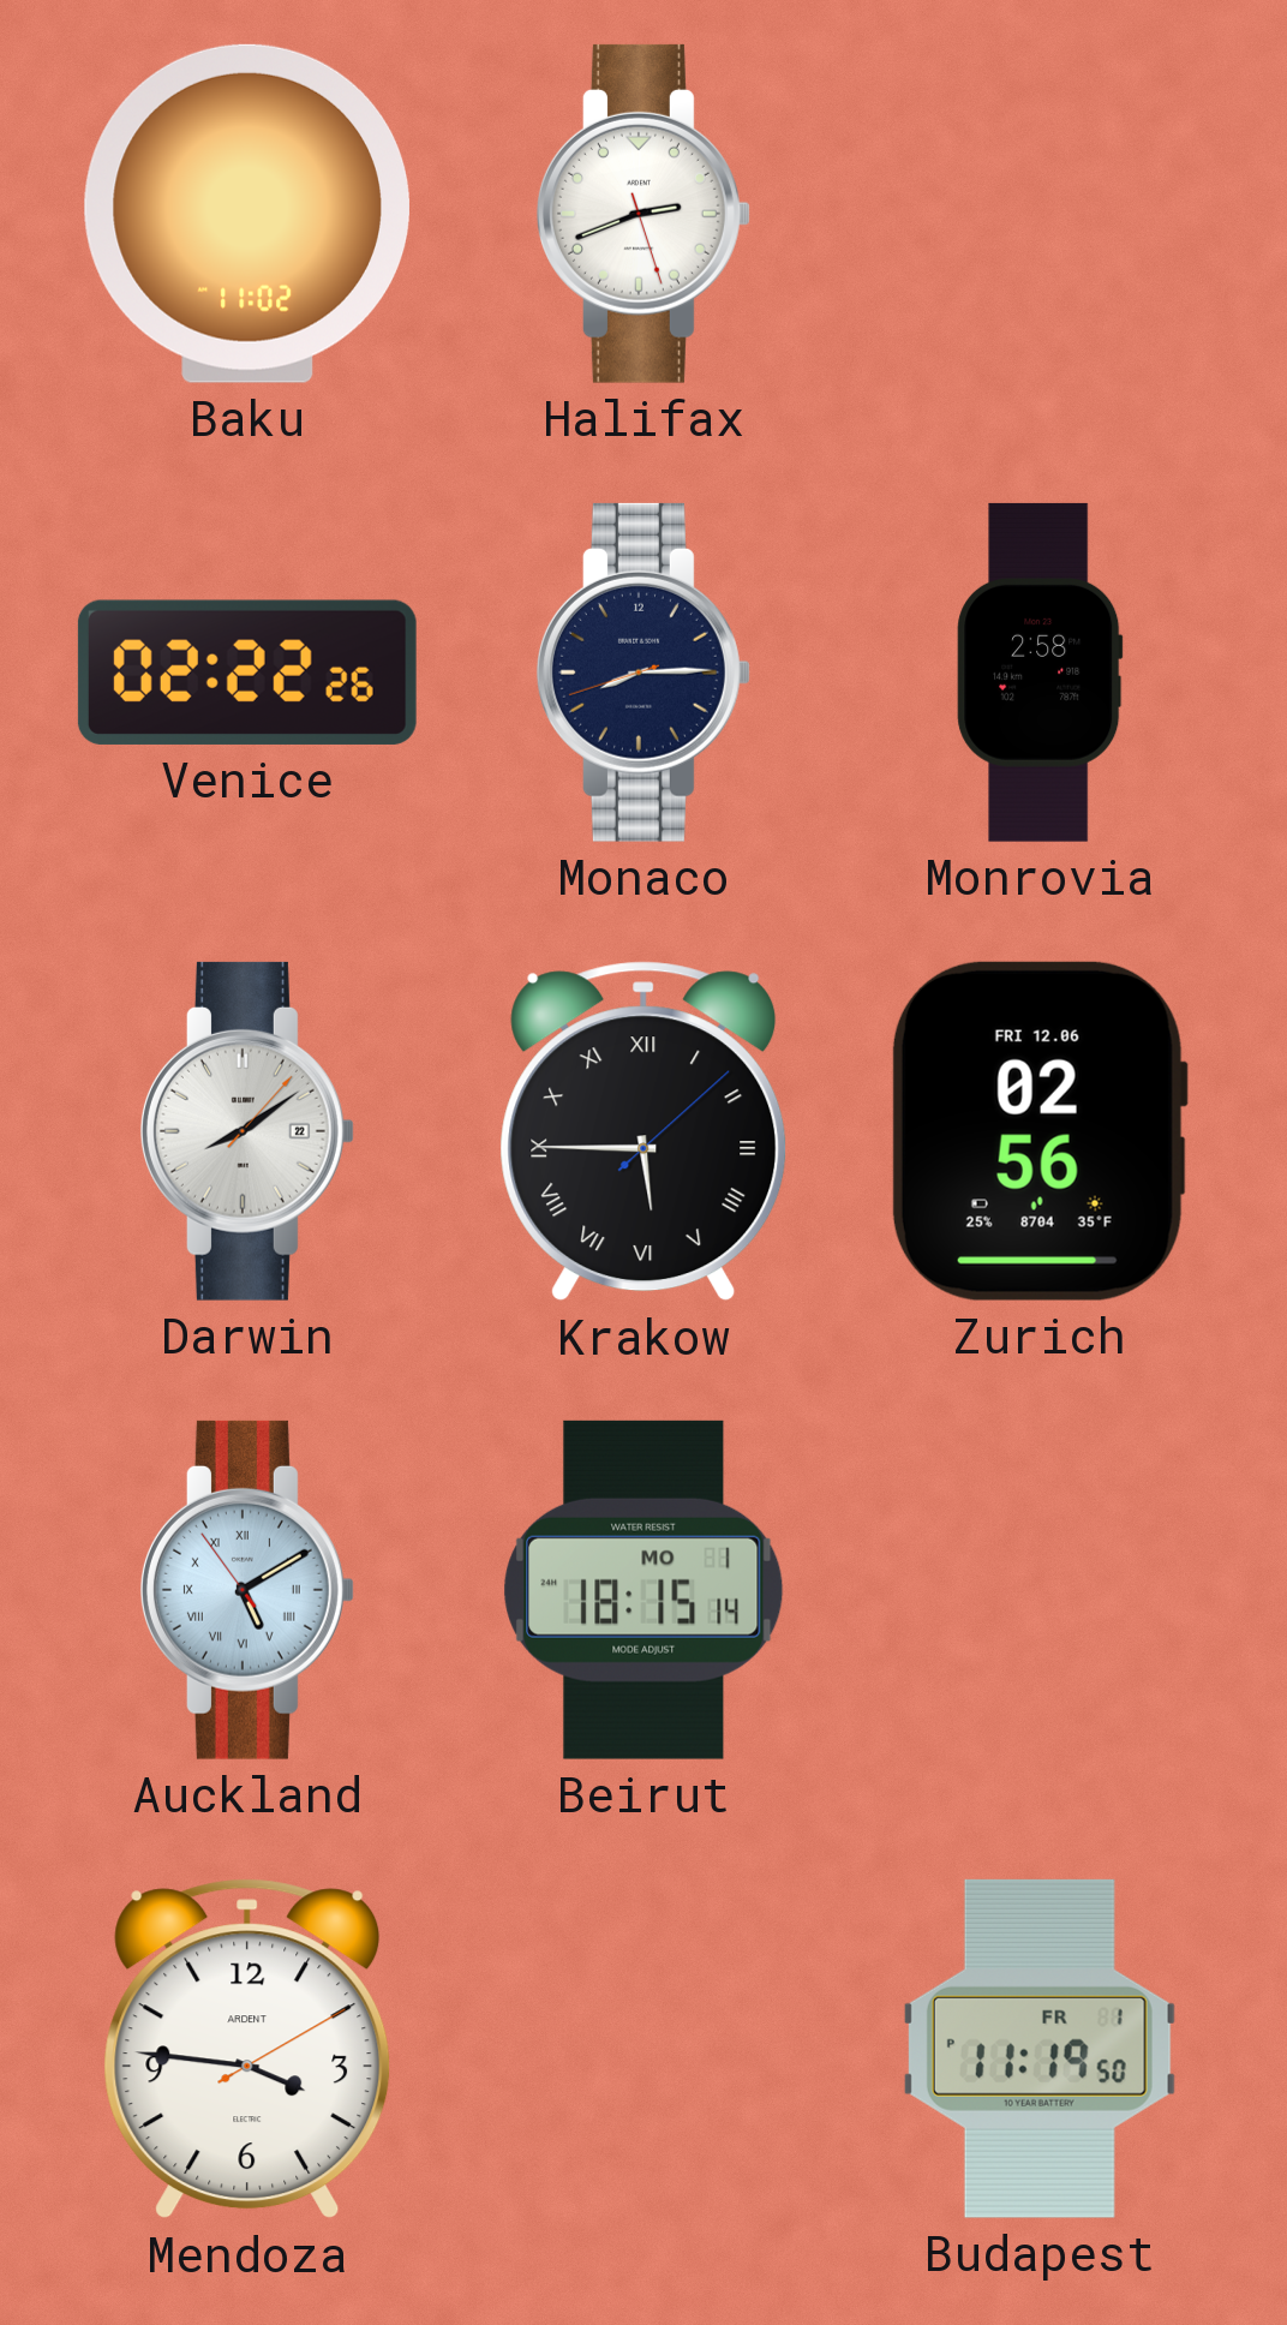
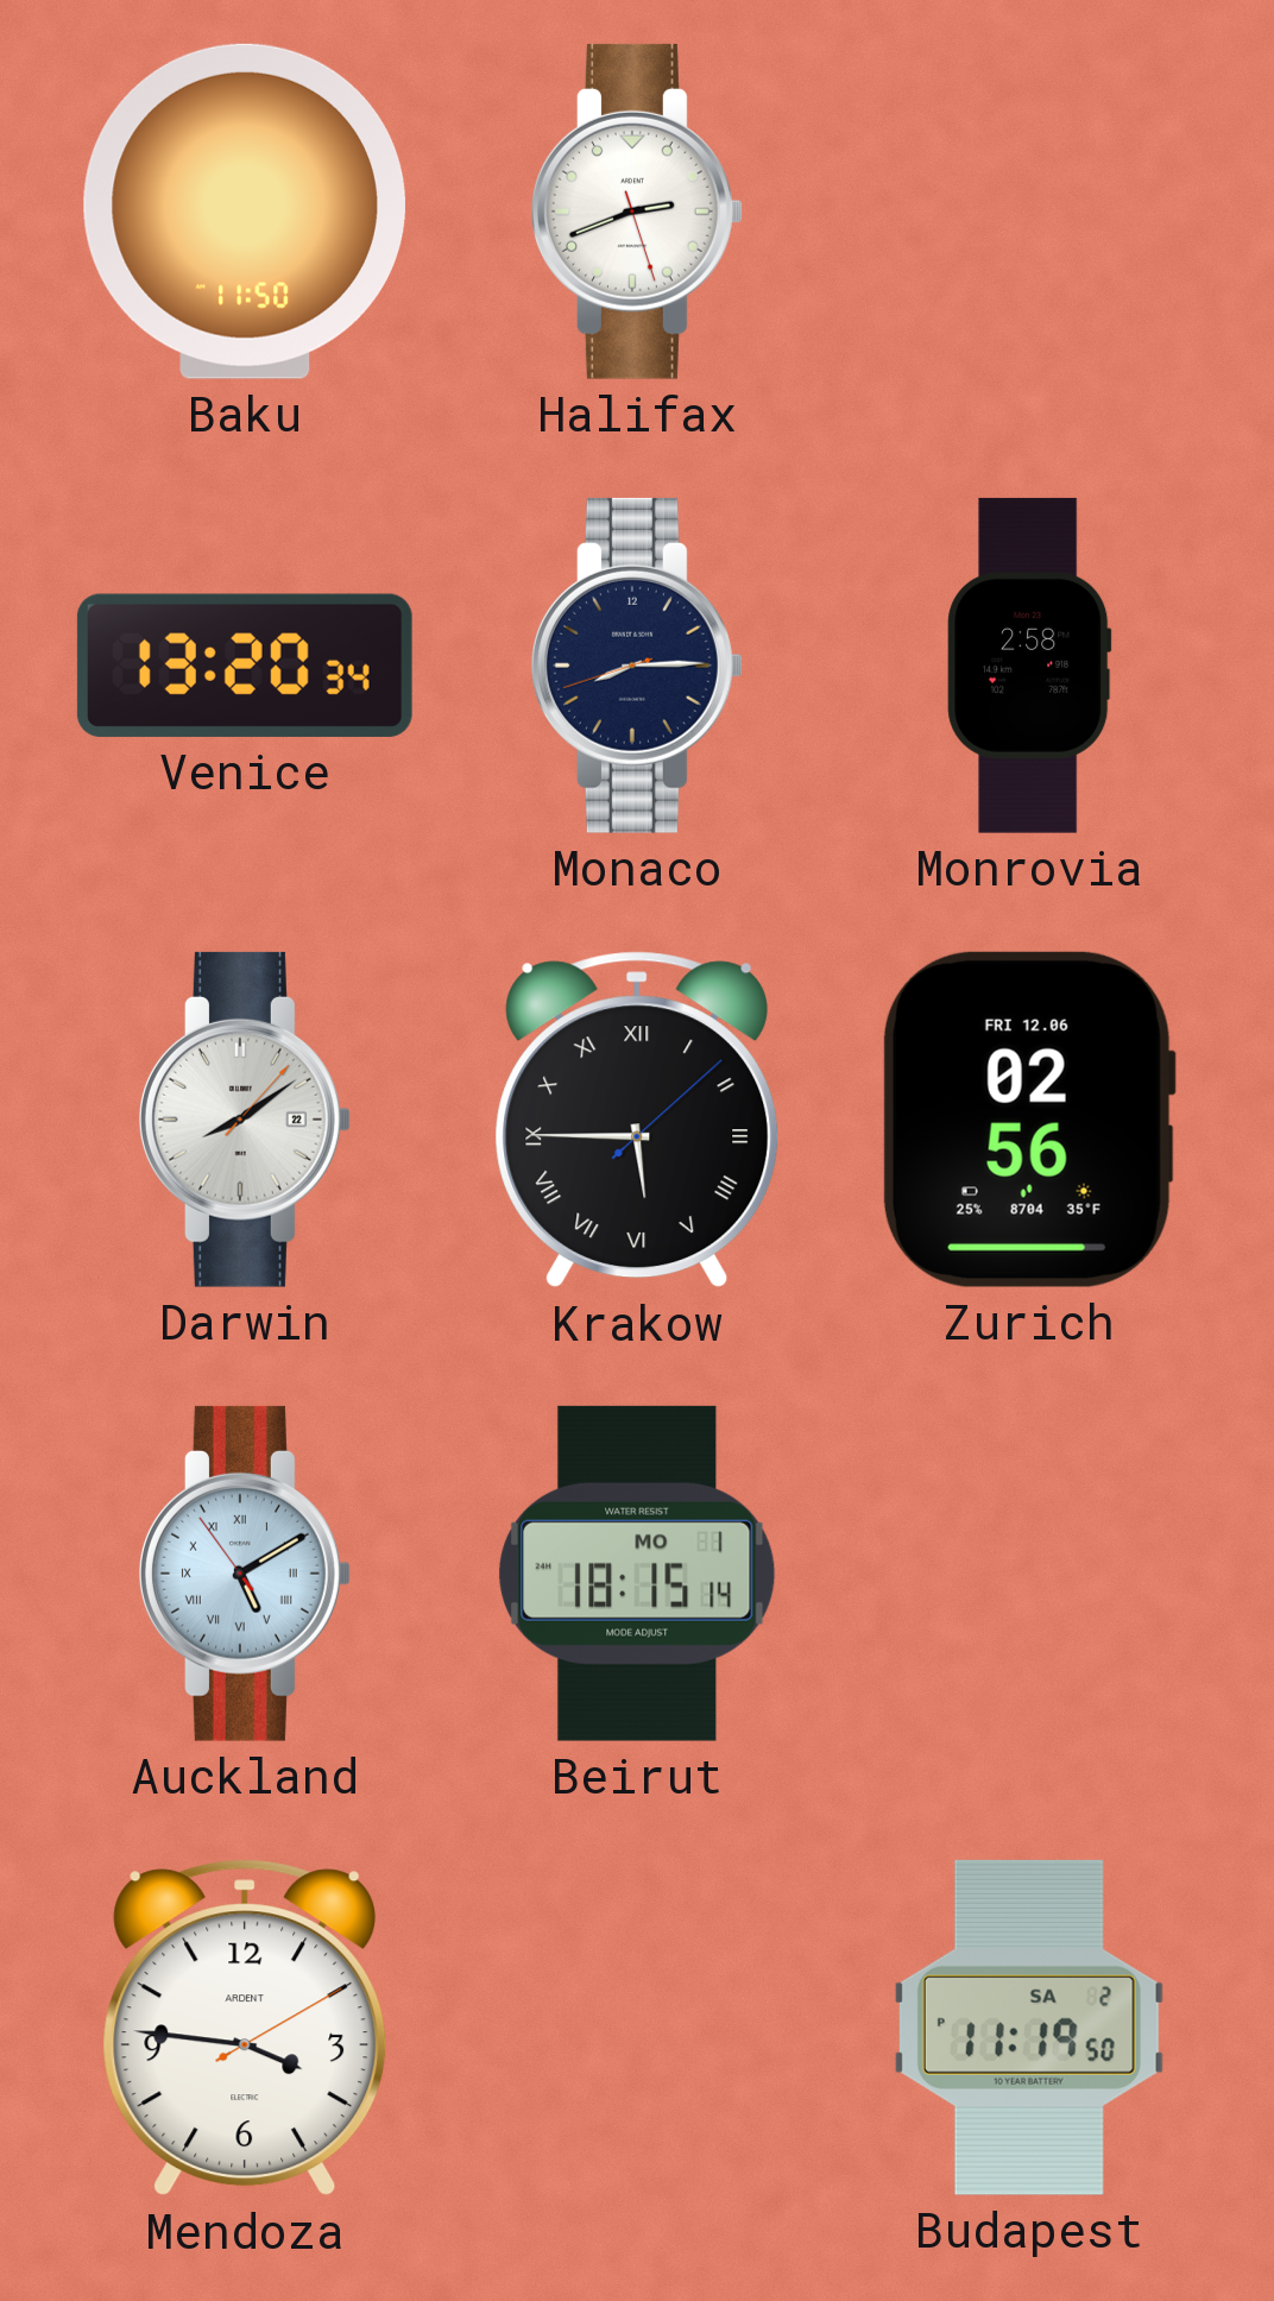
Baku: 11:02 -> 11:50 (245, 212)
Venice: 02:22 -> 13:20 (245, 666)
Budapest date: FR 1 -> SA 2 (1029, 2028)
